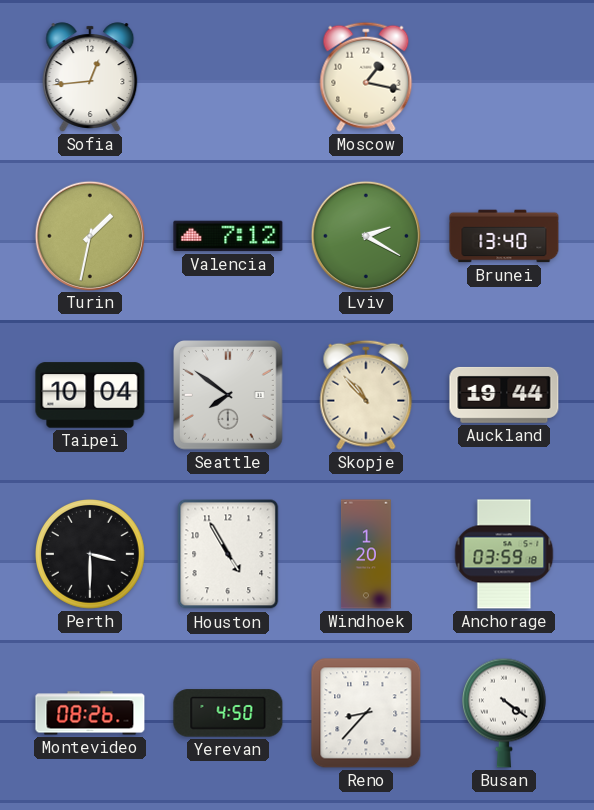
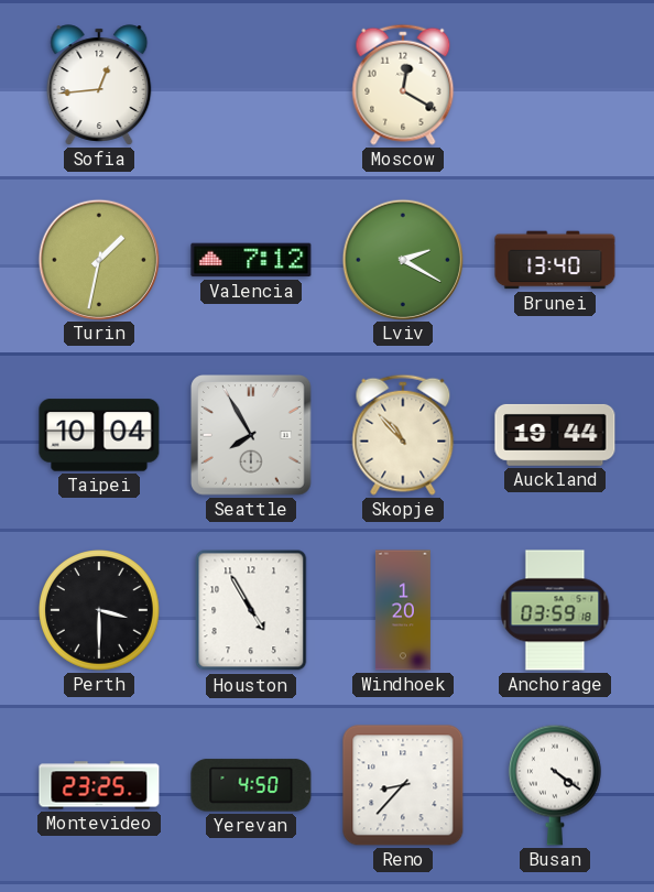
Moscow: 1:17 -> 12:20 (403, 85)
Seattle: 7:51 -> 7:55 (252, 436)
Montevideo: 08:26 -> 23:25 (99, 785)
